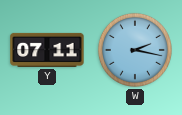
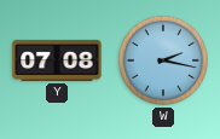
Y: 07:11 -> 07:08 (57, 60)
